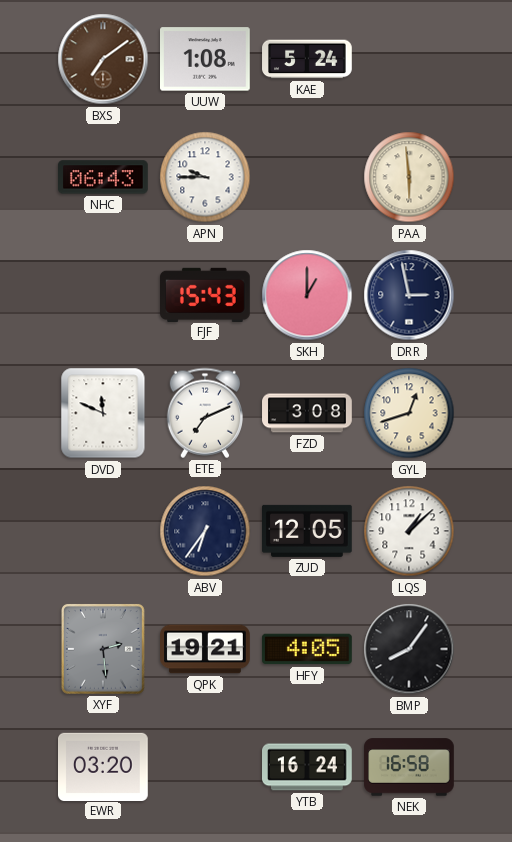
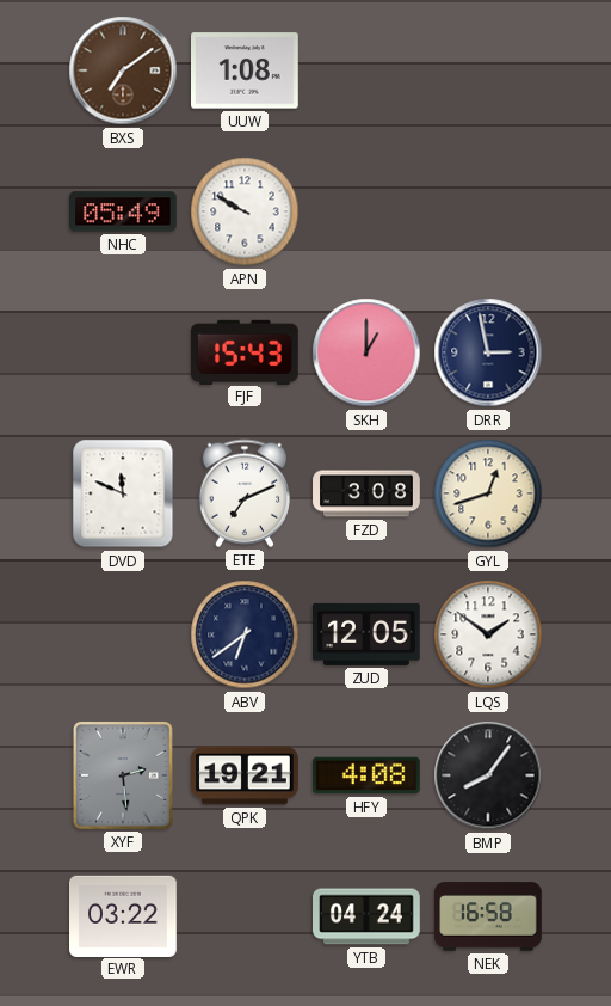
KAE: 5:24 -> none (307, 59)
NHC: 06:43 -> 05:49 (124, 211)
APN: 9:45 -> 9:50 (245, 211)
PAA: 5:59 -> none (409, 177)
ABV: 6:36 -> 6:39 (245, 634)
LQS: 1:08 -> 1:51 (488, 634)
HFY: 4:05 -> 4:08 (368, 775)
EWR: 03:20 -> 03:22 (124, 915)
YTB: 16:24 -> 04:24 (366, 916)
